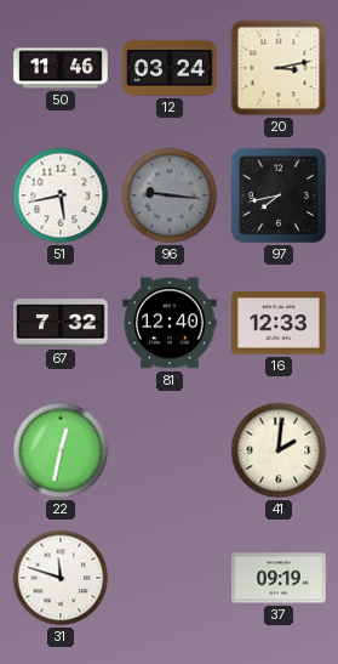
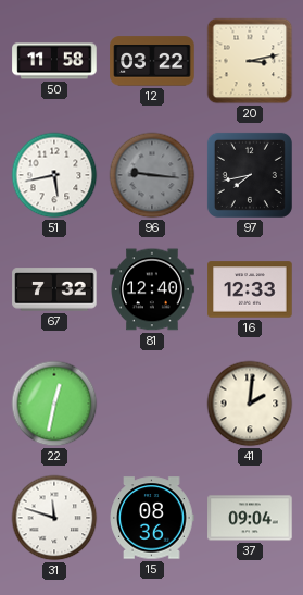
50: 11:46 -> 11:58 (54, 61)
12: 03:24 -> 03:22 (152, 61)
15: none -> 08:36 (152, 518)
37: 09:19 -> 09:04 (250, 518)
